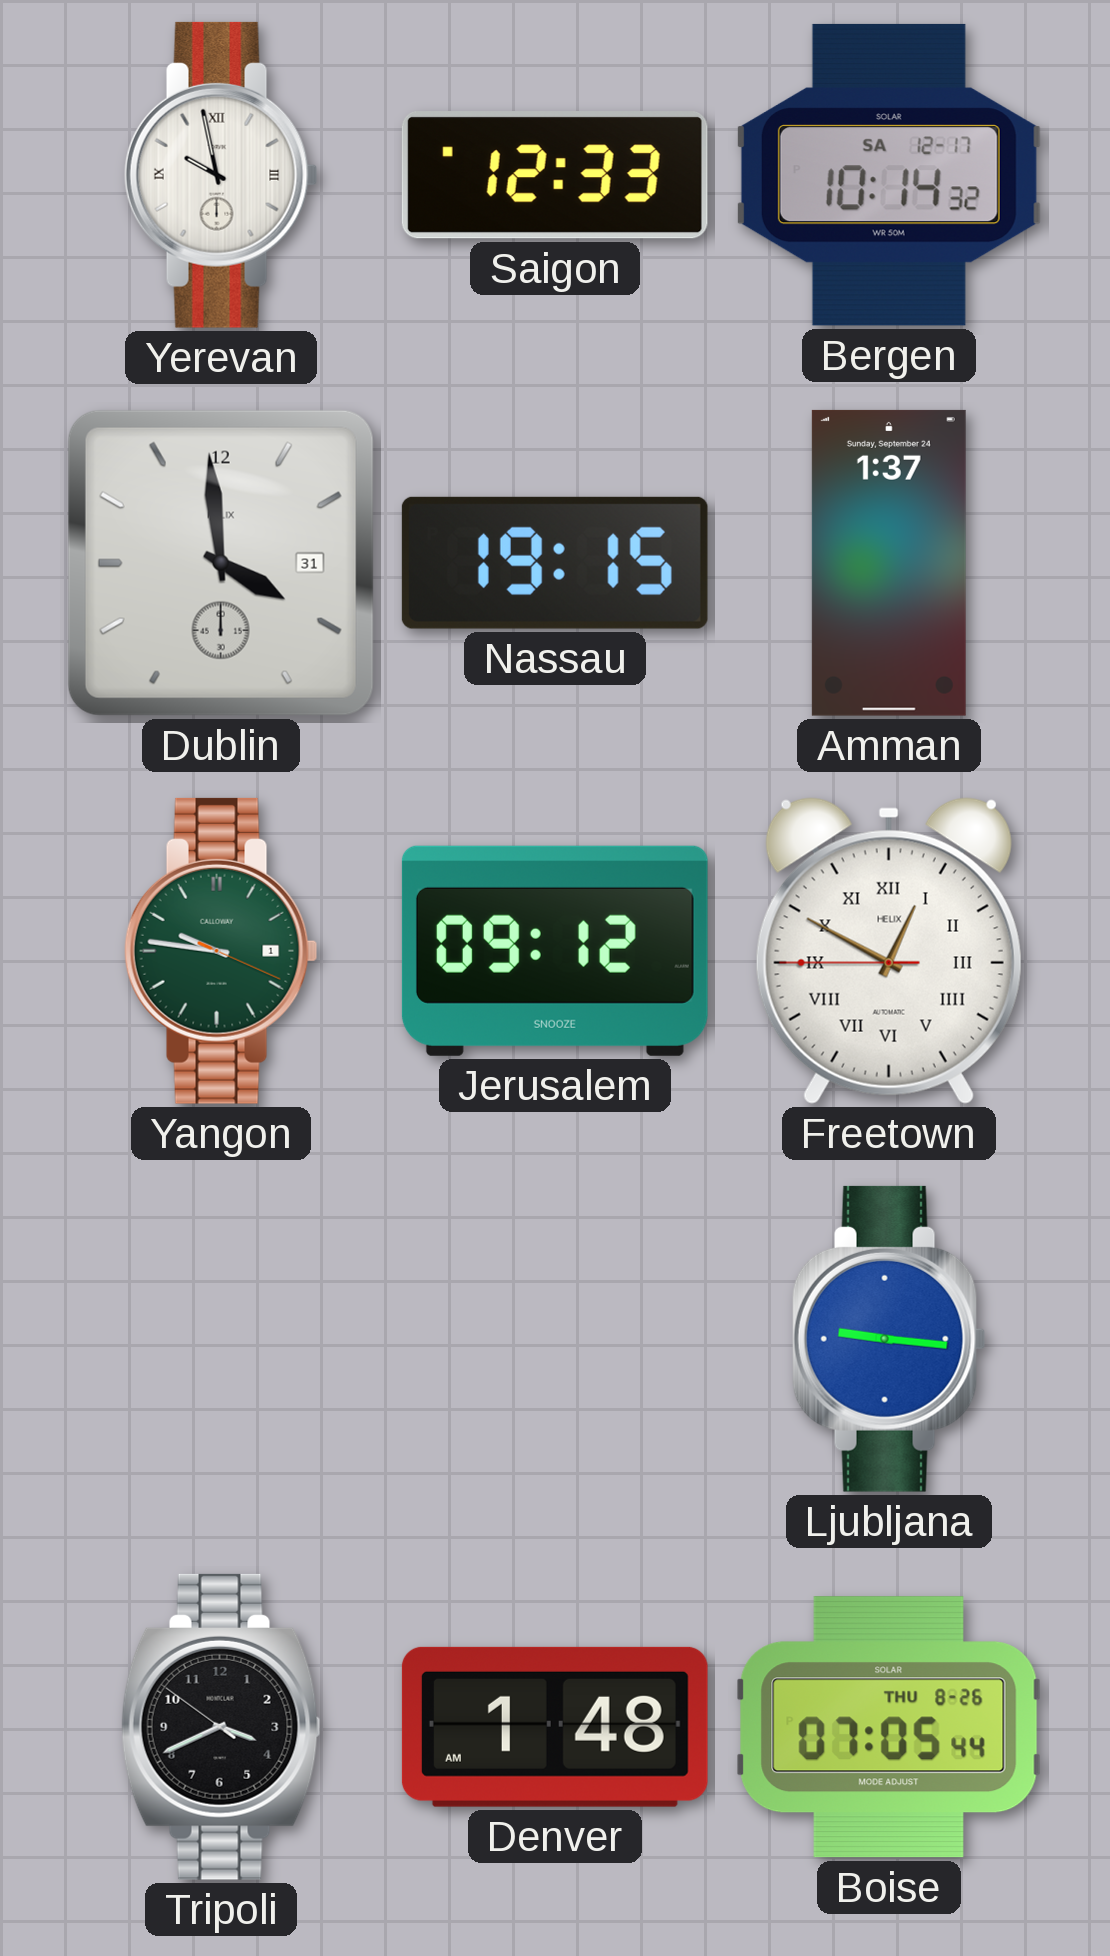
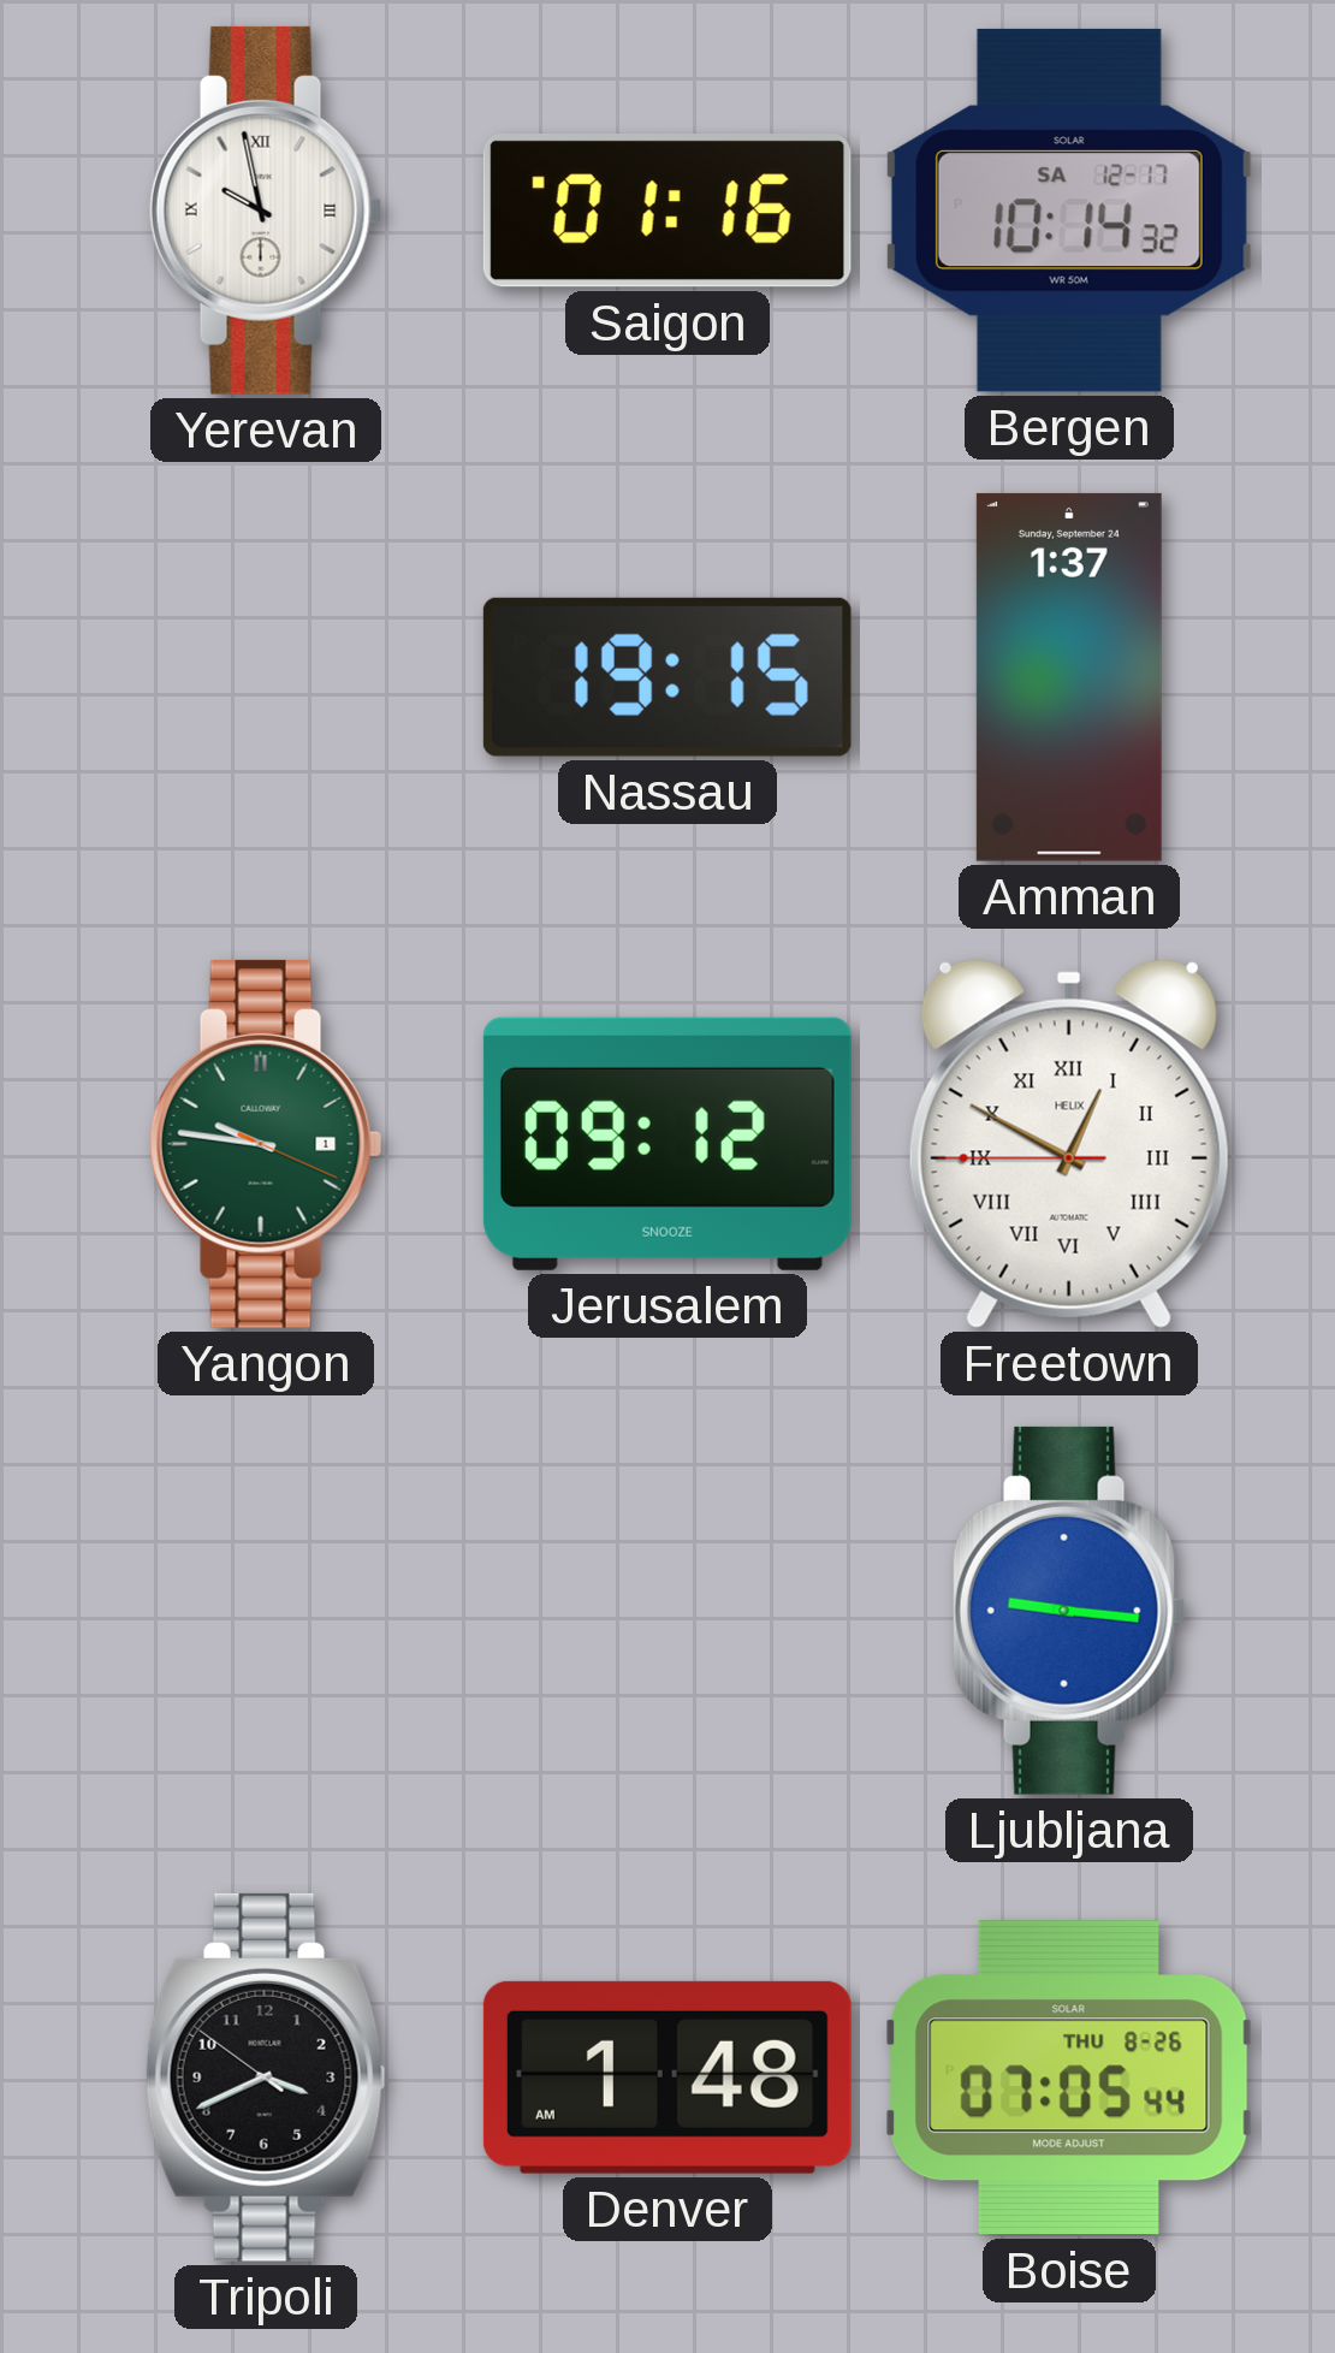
Saigon: 12:33 -> 01:16 (667, 211)
Dublin: 3:59 -> none (221, 563)
